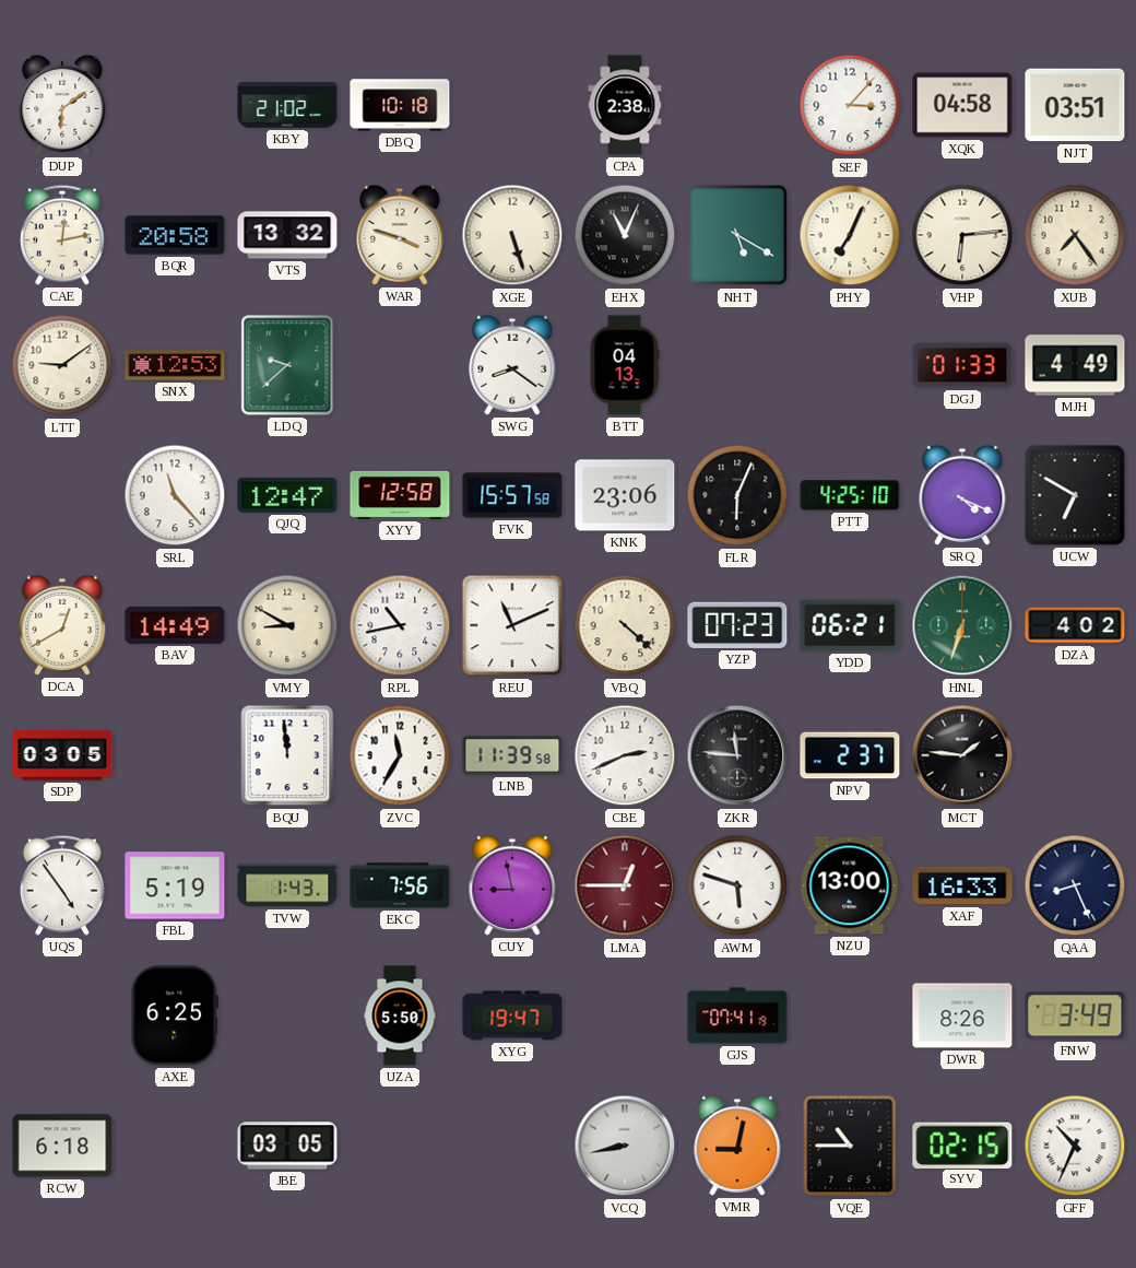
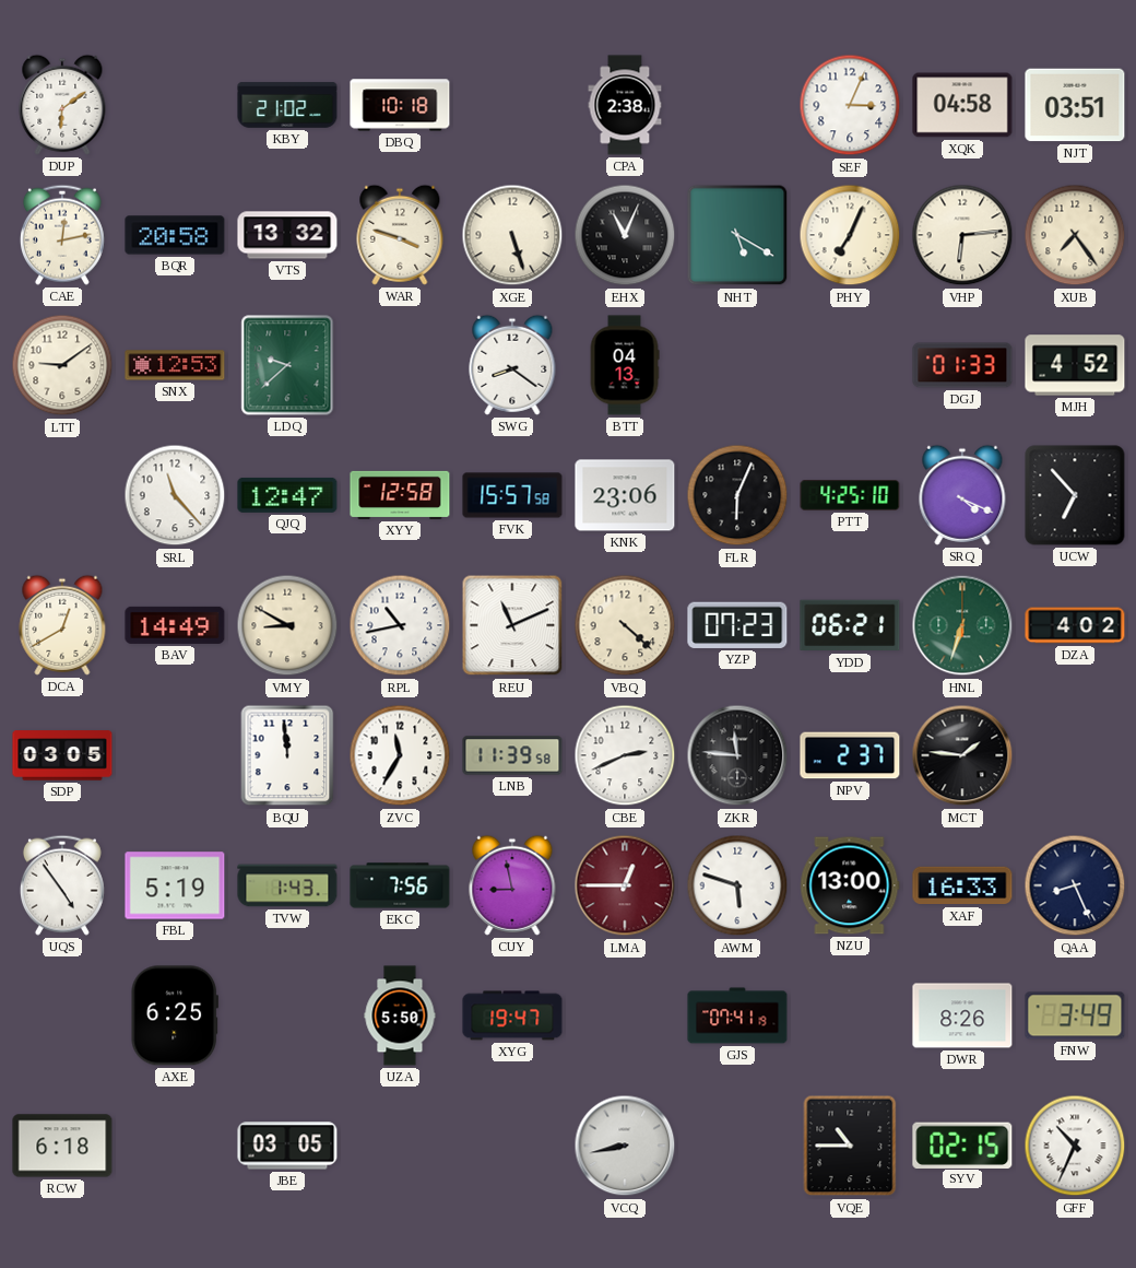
SEF: 3:07 -> 3:04 (850, 105)
MJH: 4:49 -> 4:52 (1075, 365)
UCW: 6:50 -> 6:53 (1075, 495)
VMR: 9:02 -> none (737, 1146)
